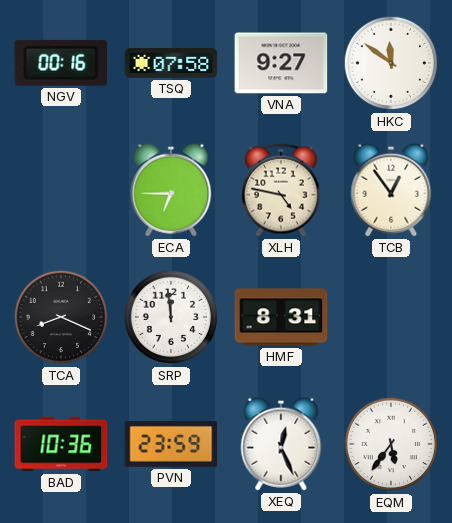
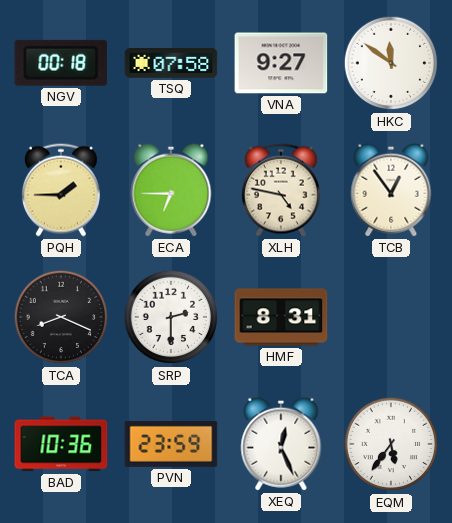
NGV: 00:16 -> 00:18 (61, 63)
PQH: none -> 1:45 (61, 190)
SRP: 11:59 -> 2:30 (171, 317)
